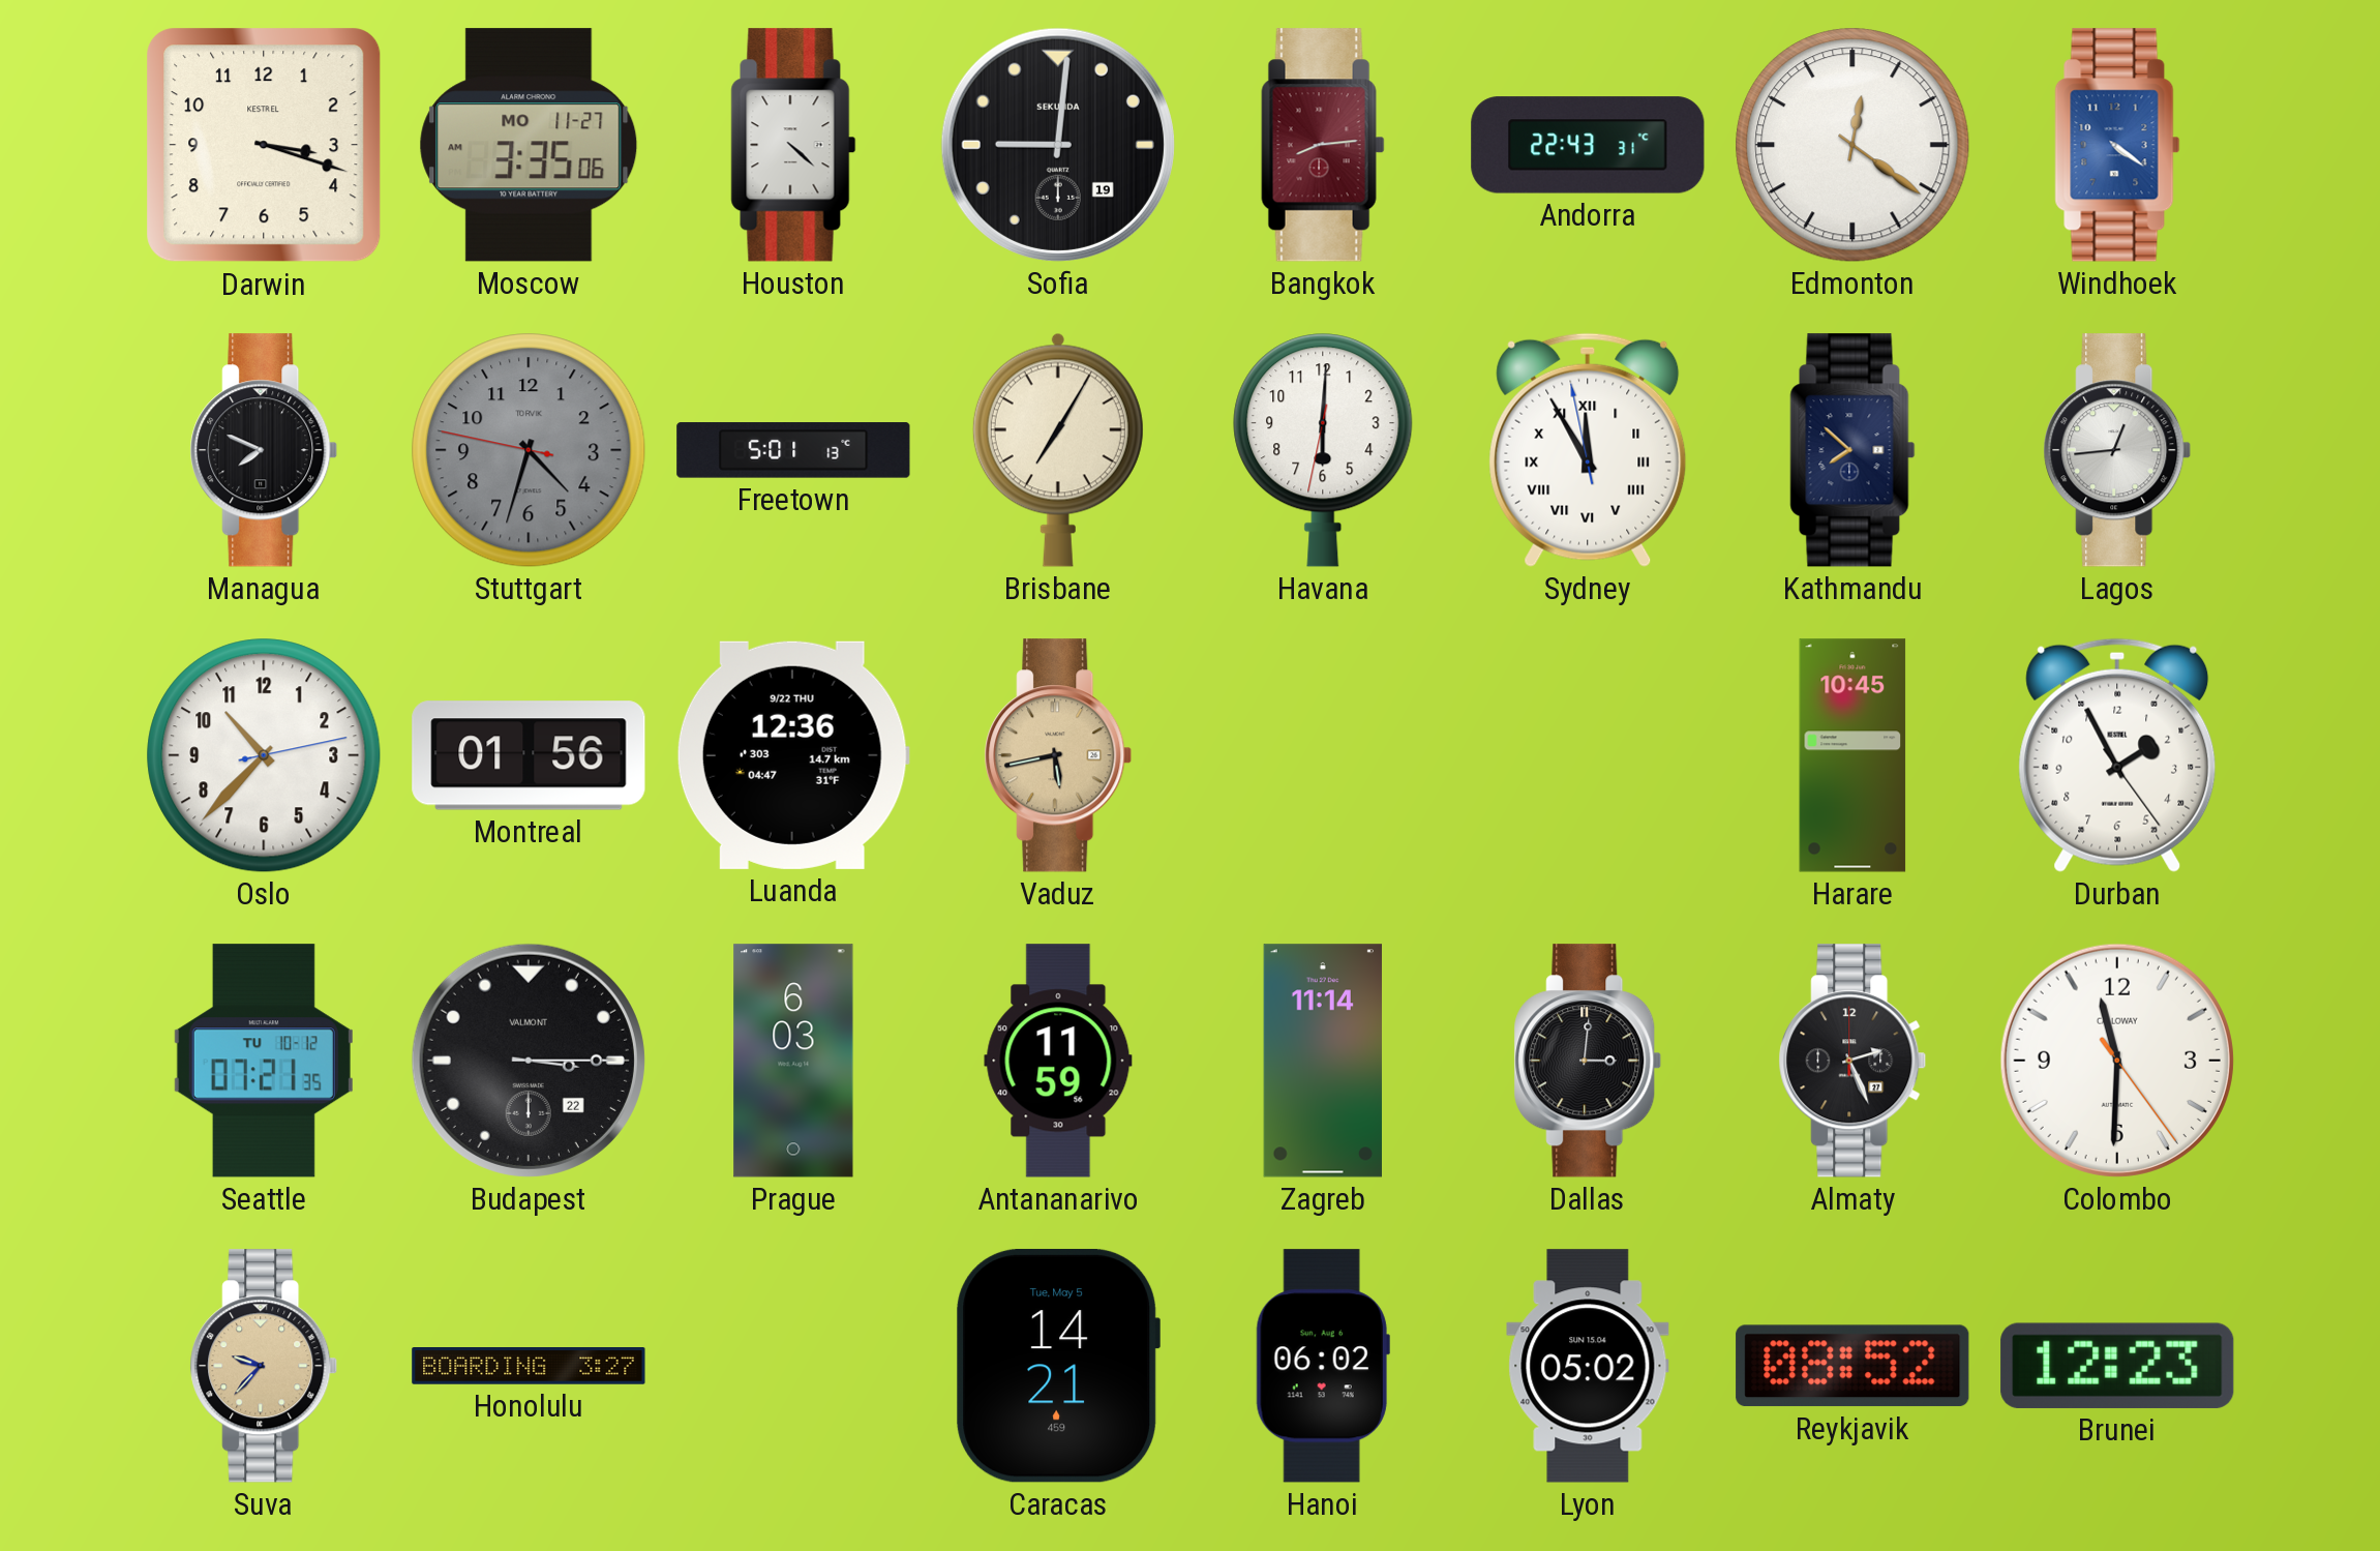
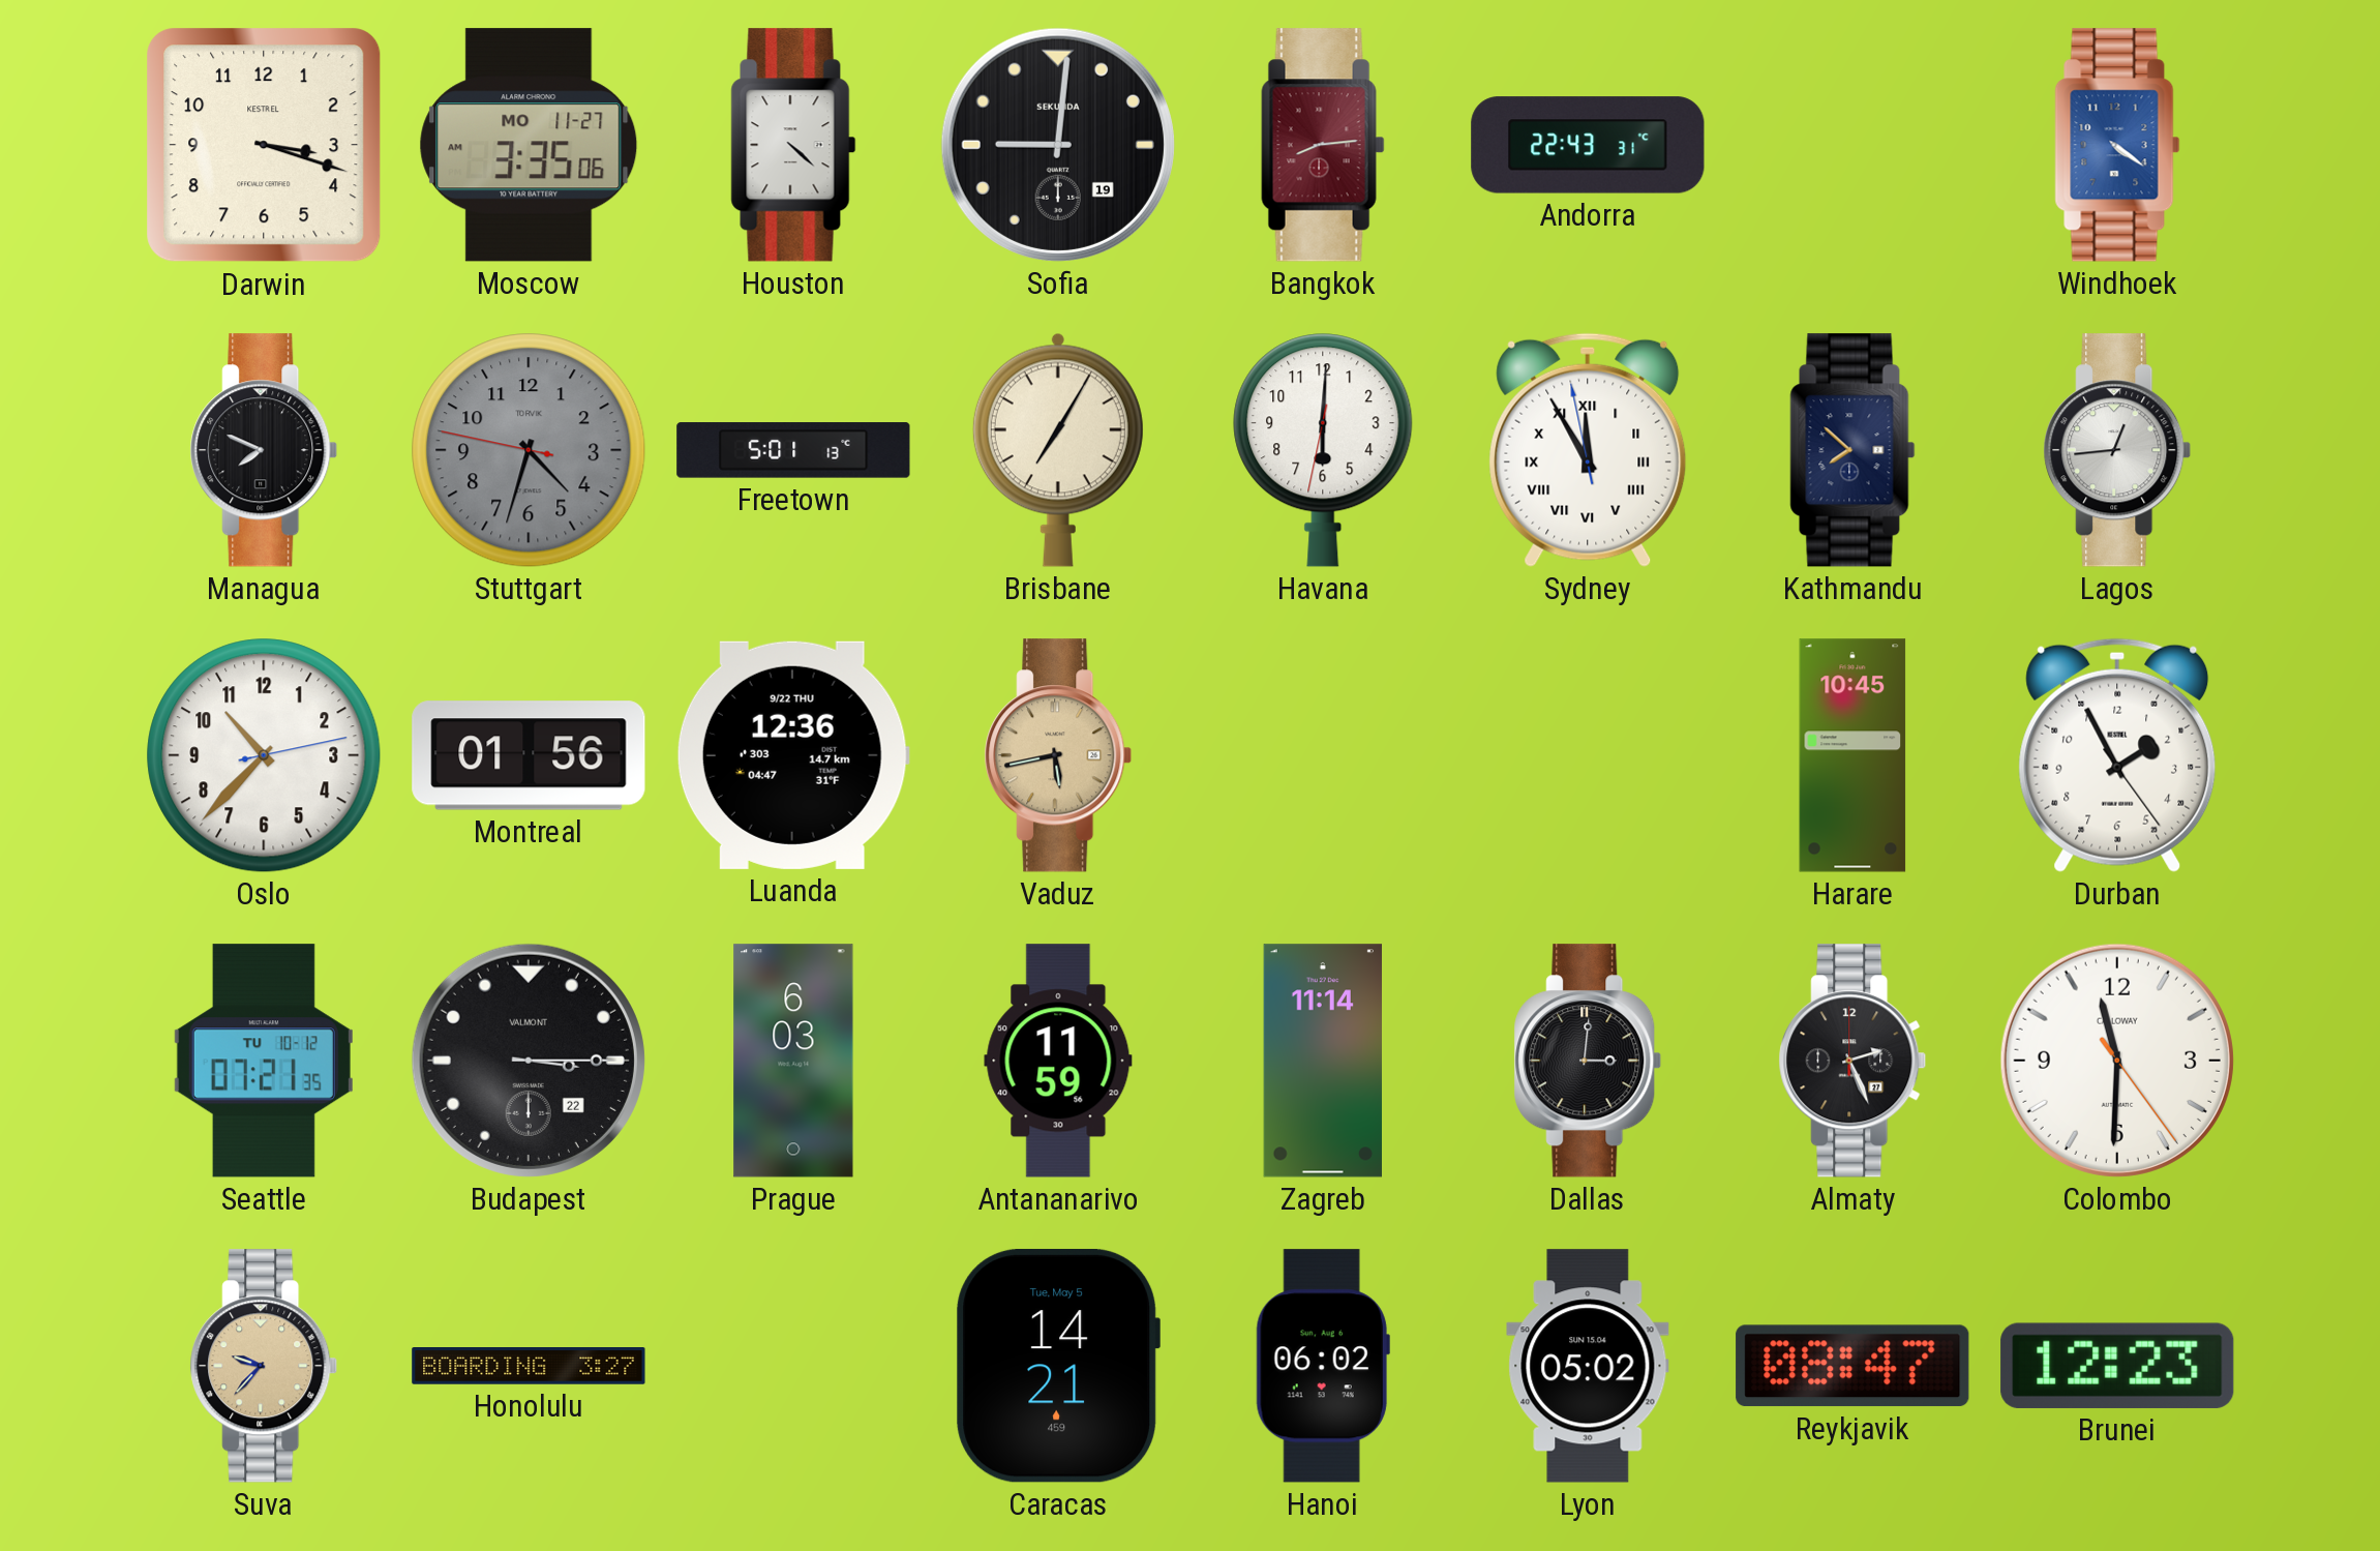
Edmonton: 12:21 -> none (1852, 145)
Reykjavik: 08:52 -> 08:47 (1852, 1366)
